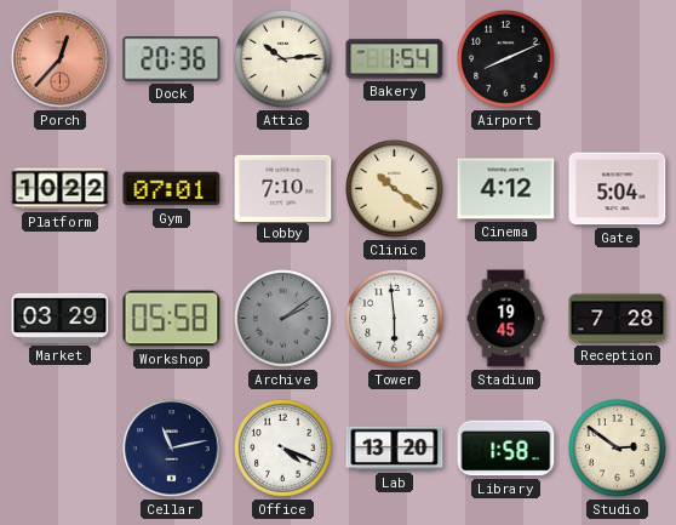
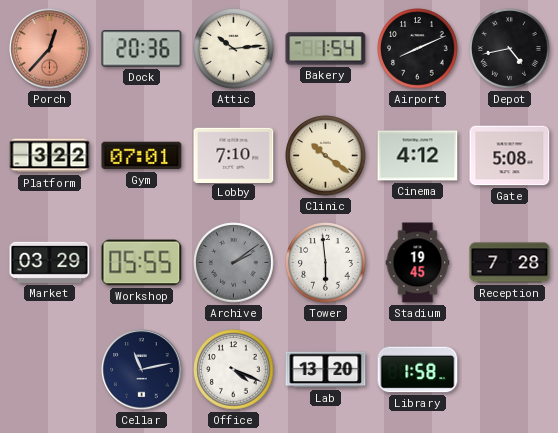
Depot: none -> 4:43 (510, 49)
Platform: 10:22 -> 3:22 (50, 156)
Gate: 5:04 -> 5:08 (510, 156)
Workshop: 05:58 -> 05:55 (142, 263)
Studio: 2:51 -> none (618, 449)
